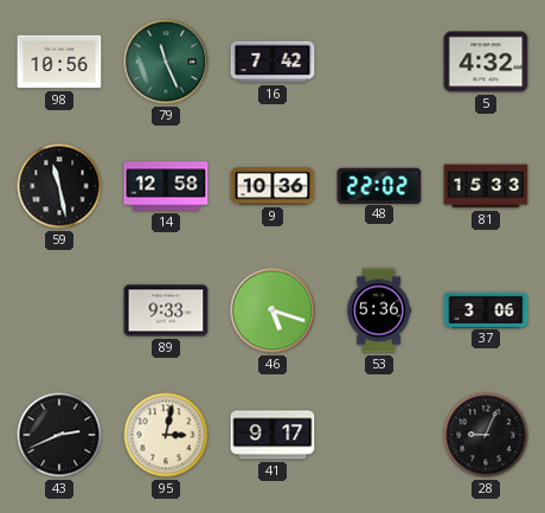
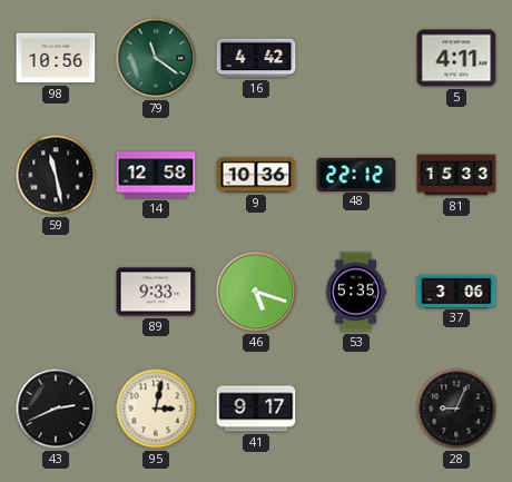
79: 11:26 -> 11:21 (156, 58)
16: 7:42 -> 4:42 (256, 58)
5: 4:32 -> 4:11 (456, 58)
48: 22:02 -> 22:12 (356, 174)
53: 5:36 -> 5:35 (356, 292)
